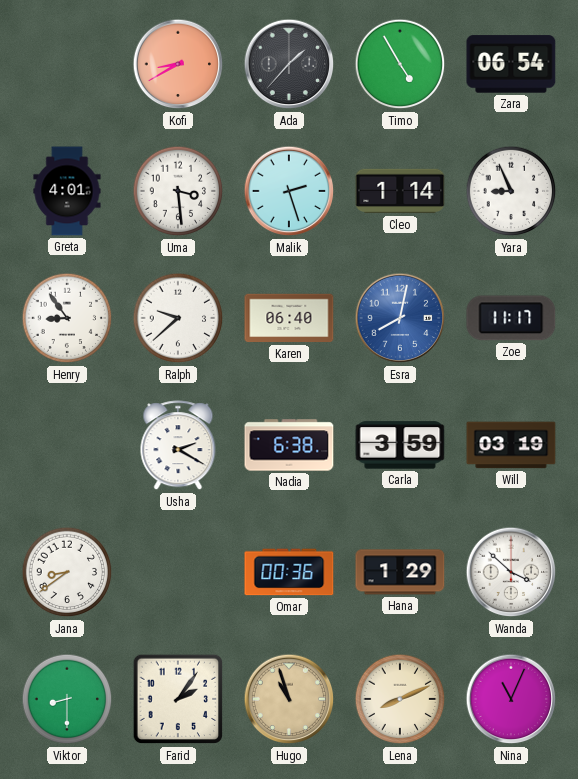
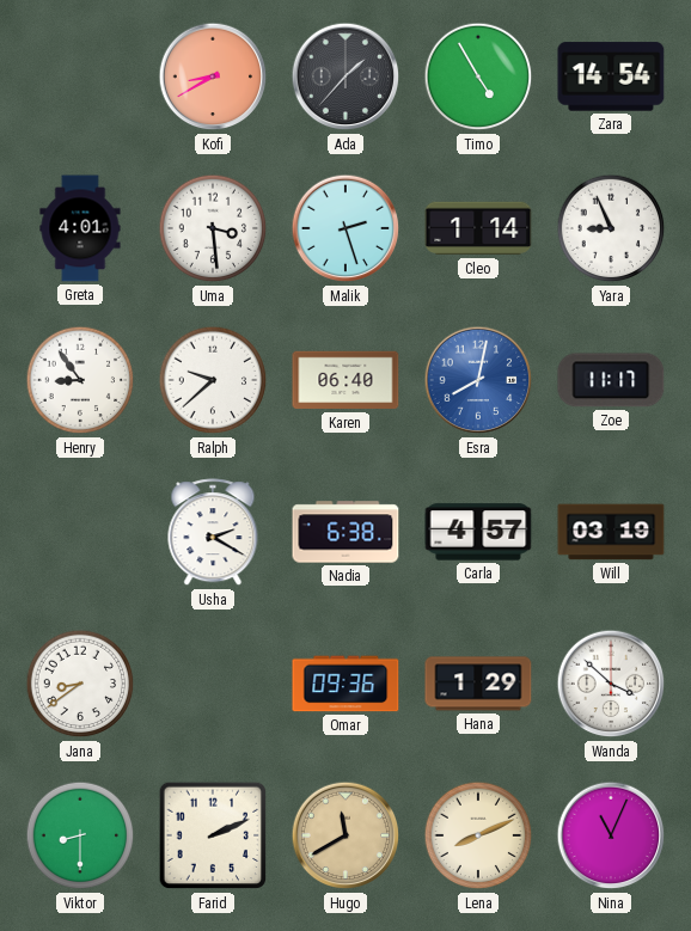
Zara: 06:54 -> 14:54 (611, 76)
Carla: 3:59 -> 4:57 (478, 532)
Omar: 00:36 -> 09:36 (345, 684)
Farid: 2:06 -> 2:11 (213, 835)
Hugo: 10:57 -> 11:40 (345, 835)
